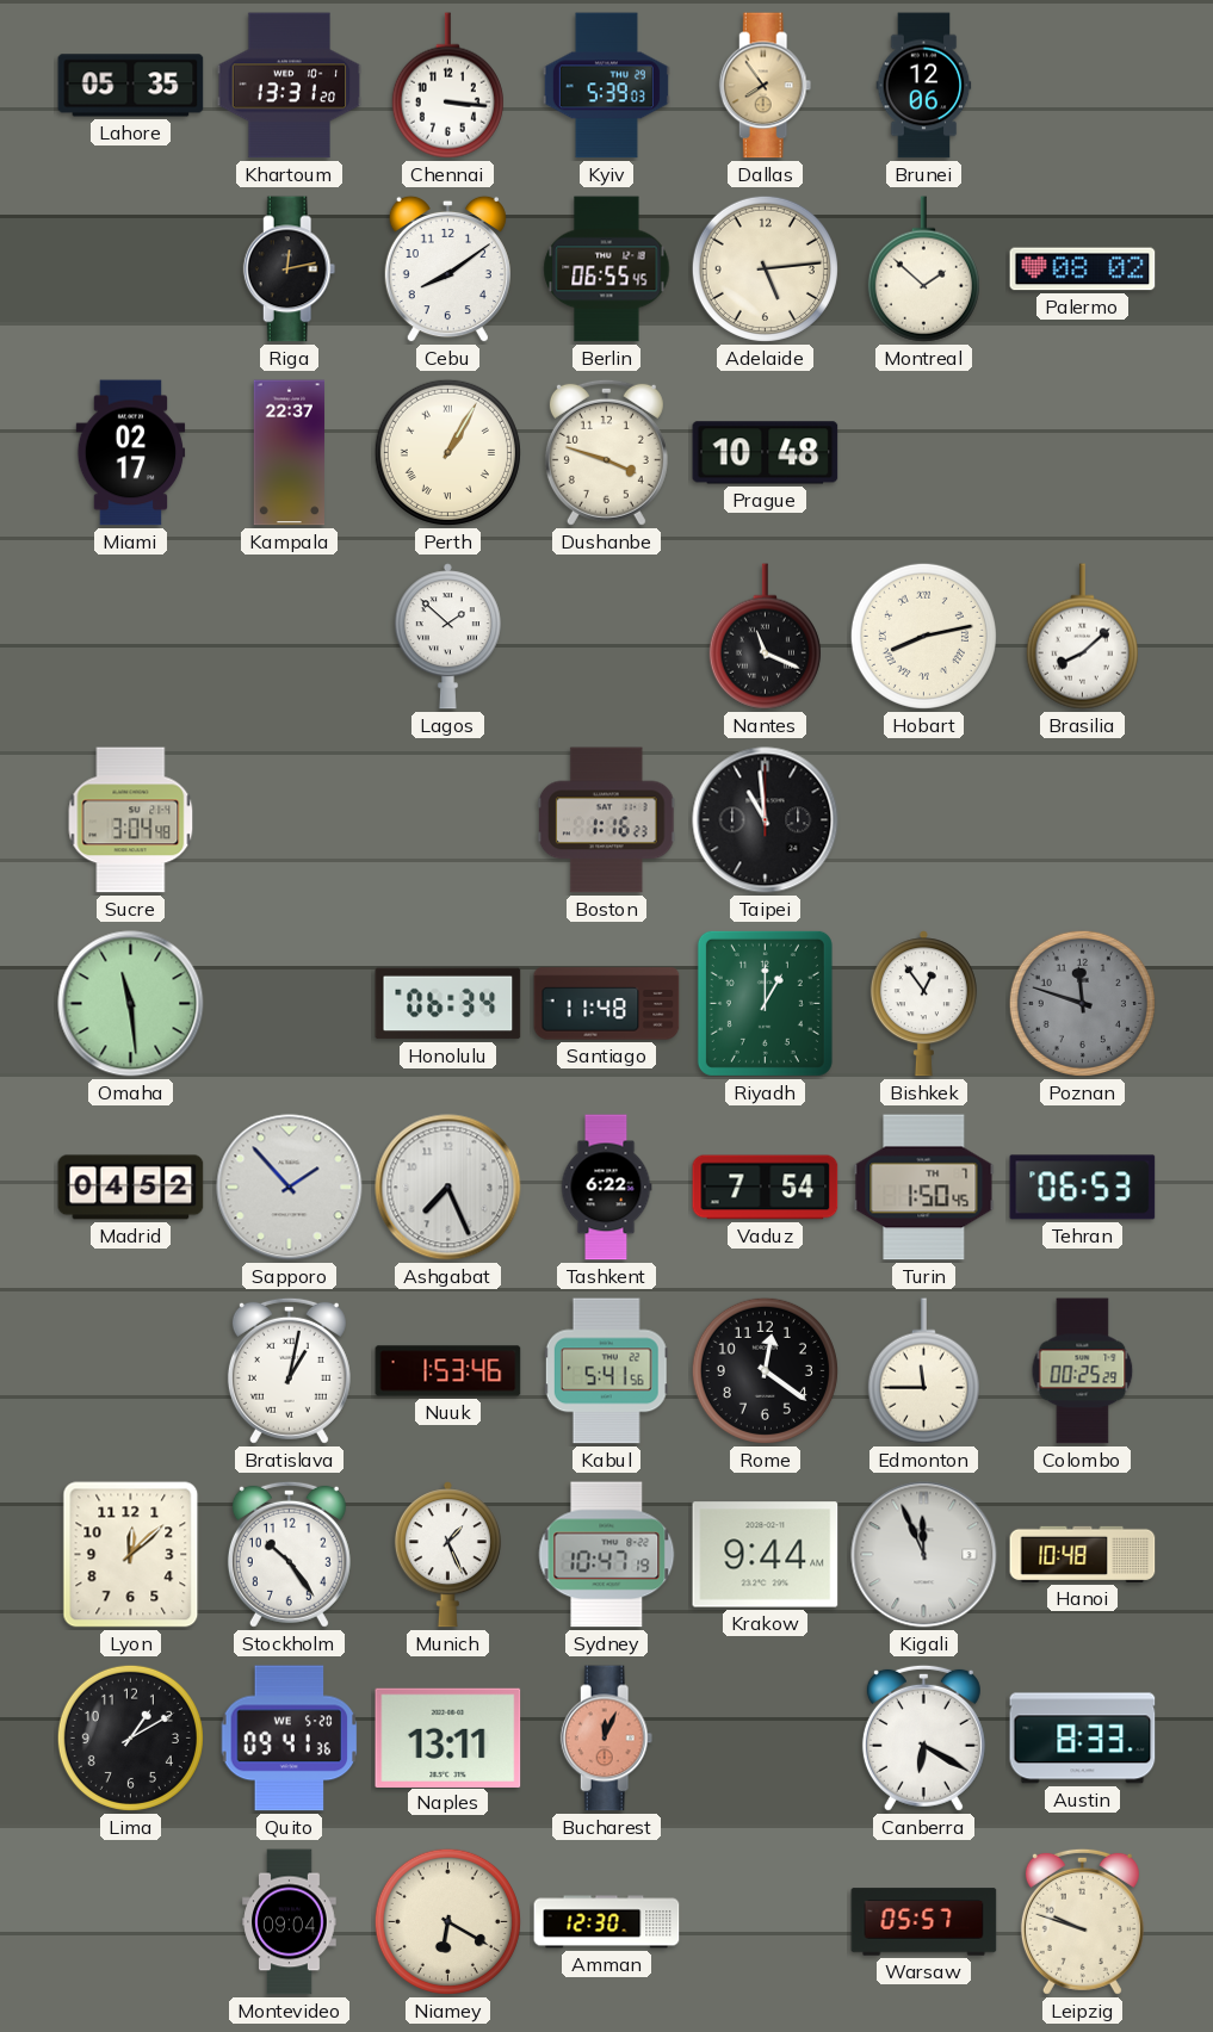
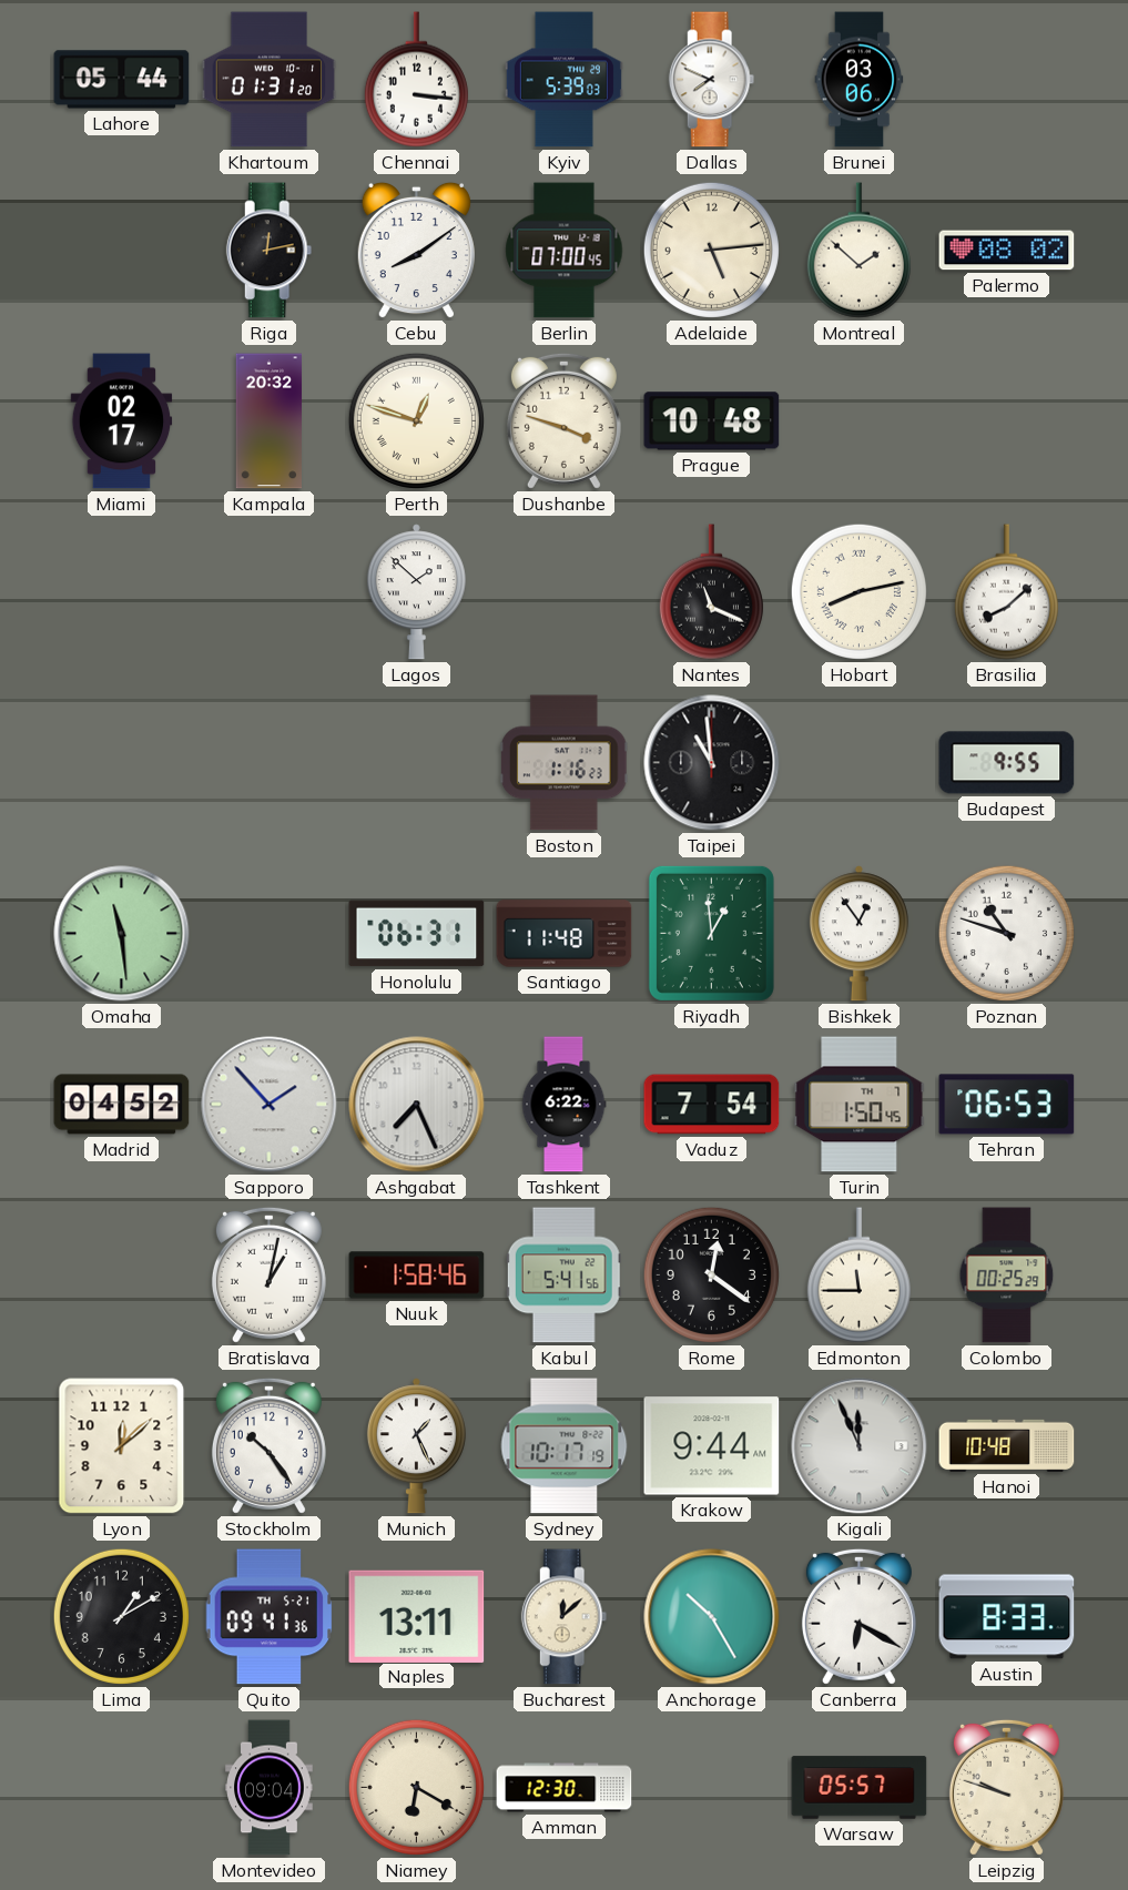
Lahore: 05:35 -> 05:44 (122, 80)
Khartoum: 13:31 -> 01:31 (270, 80)
Dallas: 7:54 -> 7:49 (712, 80)
Dallas dial: champagne -> white (712, 80)
Brunei: 12:06 -> 03:06 (860, 80)
Berlin: 06:55 -> 07:00 (565, 251)
Kampala: 22:37 -> 20:32 (270, 421)
Perth: 1:05 -> 12:48 (416, 420)
Sucre: 3:04 -> none (131, 820)
Budapest: none -> 9:55 (1007, 763)
Honolulu: 06:34 -> 06:31 (417, 934)
Riyadh: 1:00 -> 12:59 (711, 933)
Poznan: 11:48 -> 10:48 (1006, 933)
Poznan dial: grey -> white (1006, 933)
Nuuk: 1:53 -> 1:58 (417, 1276)
Sydney: 10:47 -> 10:17 (565, 1446)
Quito date: WE 5-20 -> TH 5-21 (270, 1617)
Bucharest: 12:04 -> 12:08 (565, 1617)
Bucharest dial: salmon -> cream (565, 1617)
Anchorage: none -> 10:25 (712, 1617)
